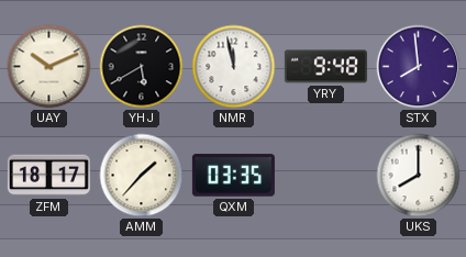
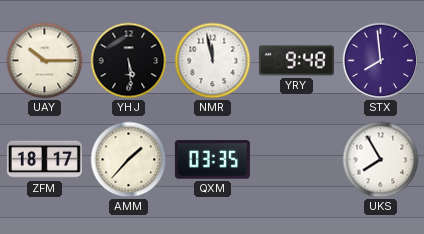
UAY: 10:11 -> 10:15 (45, 61)
YHJ: 5:40 -> 5:29 (129, 61)
UKS: 8:00 -> 7:55 (381, 160)
